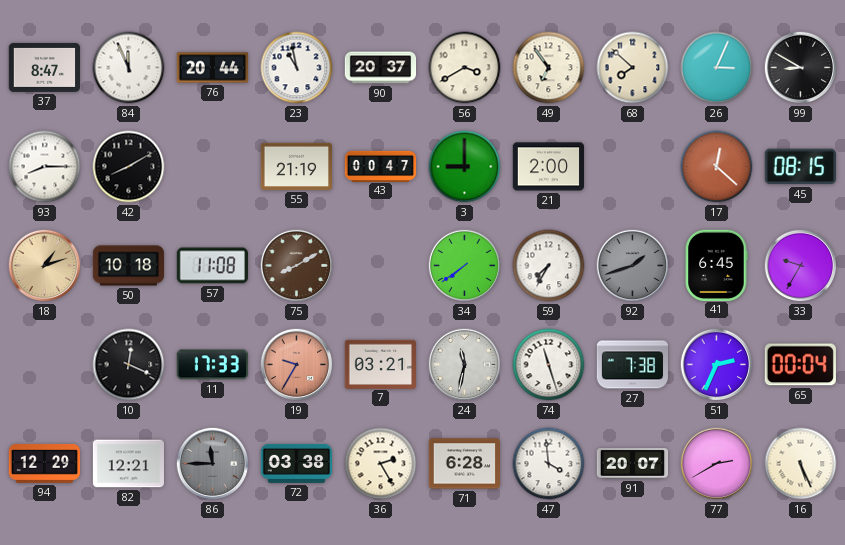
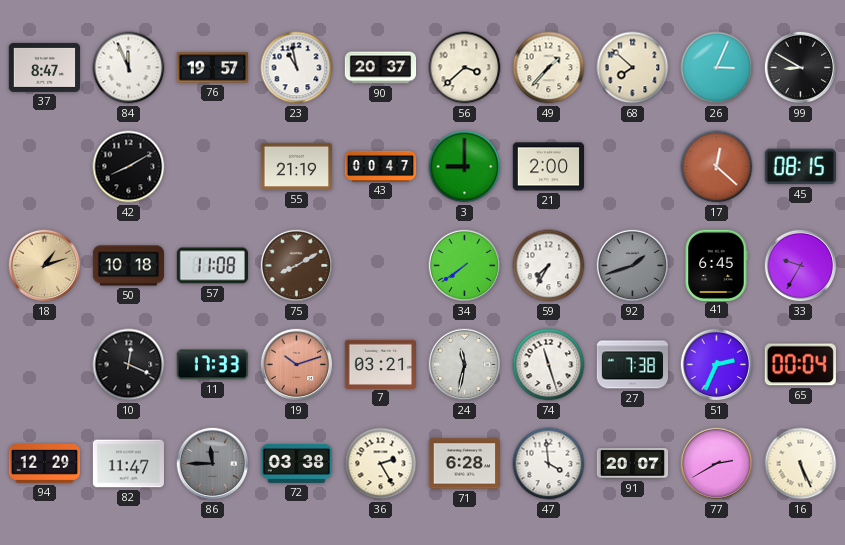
76: 20:44 -> 19:57 (213, 68)
56: 3:40 -> 3:38 (465, 68)
49: 6:54 -> 1:37 (549, 68)
93: 8:15 -> none (45, 167)
19: 9:35 -> 10:12 (297, 365)
82: 12:21 -> 11:47 (129, 464)
